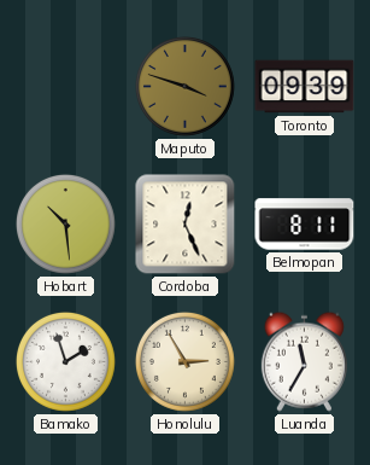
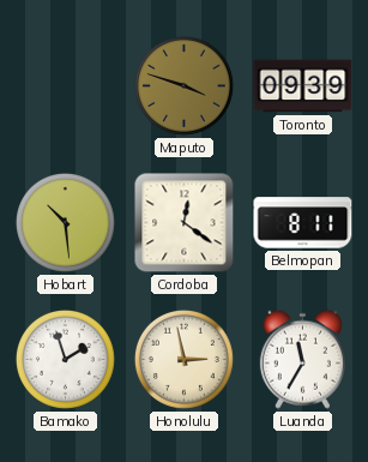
Cordoba: 12:26 -> 12:21 (185, 223)
Honolulu: 2:55 -> 2:58 (183, 359)
